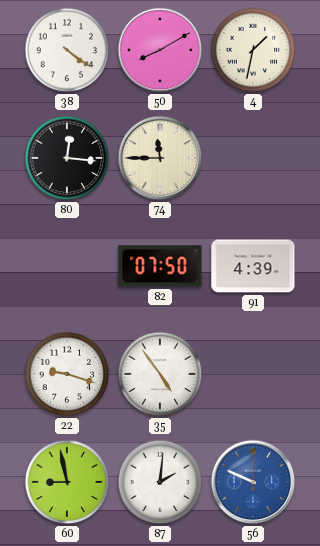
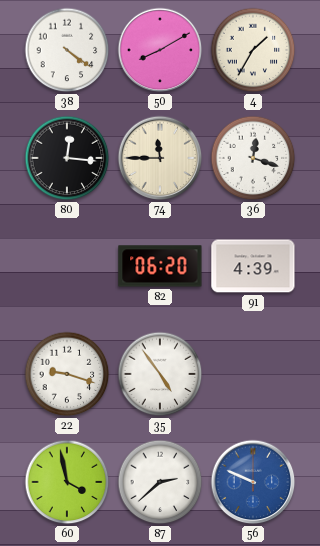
4: 1:32 -> 1:35 (253, 50)
36: none -> 12:18 (253, 158)
82: 07:50 -> 06:20 (160, 266)
60: 8:58 -> 3:58 (67, 482)
87: 2:01 -> 2:38 (160, 482)
